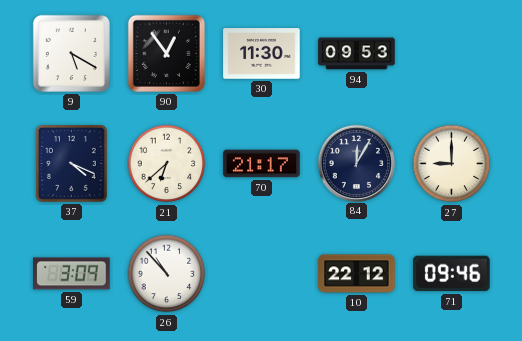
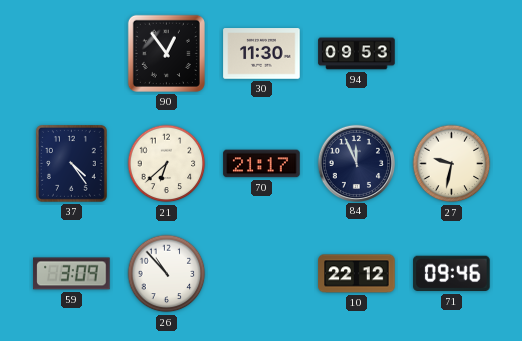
9: 5:20 -> none (71, 53)
37: 4:19 -> 4:24 (71, 164)
84: 12:05 -> 11:56 (356, 163)
27: 9:00 -> 9:32 (452, 164)
